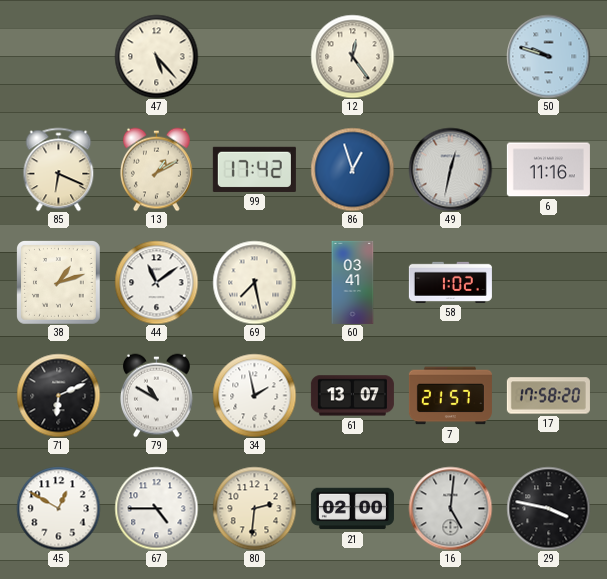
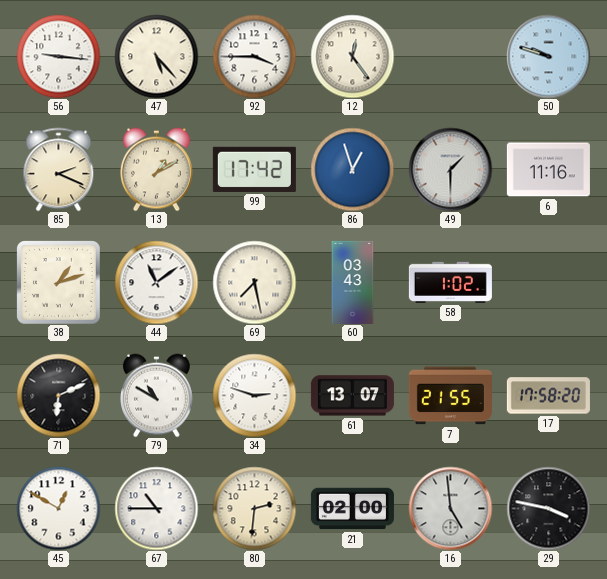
56: none -> 9:16 (58, 56)
92: none -> 3:45 (254, 56)
85: 6:19 -> 2:19 (59, 169)
49: 12:32 -> 1:30 (450, 169)
60: 03:41 -> 03:43 (353, 282)
34: 1:58 -> 2:48 (254, 395)
7: 21:57 -> 21:55 (450, 396)
67: 4:45 -> 10:45 (156, 508)
16: 5:01 -> 4:59 (450, 508)
